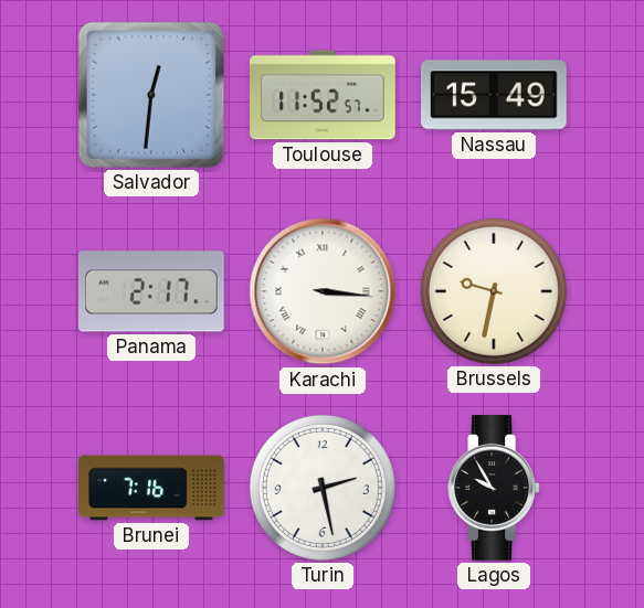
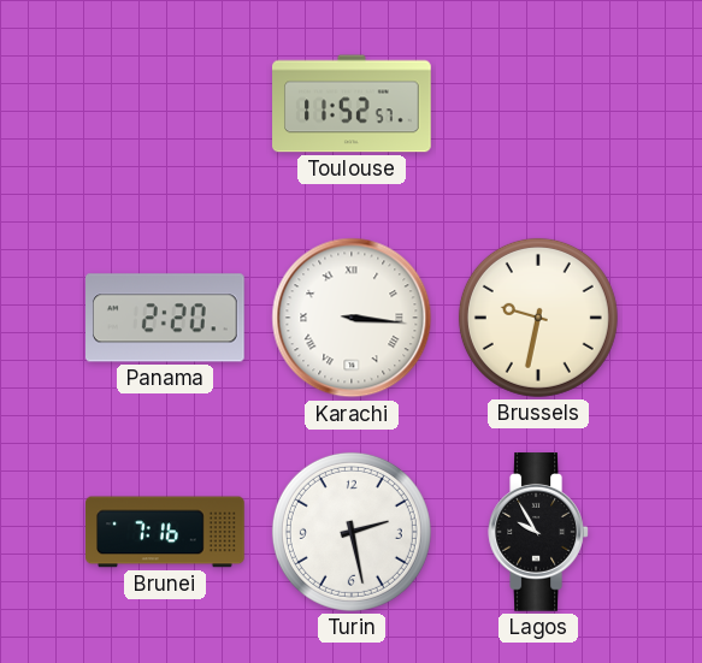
Salvador: 12:31 -> none (151, 95)
Nassau: 15:49 -> none (494, 95)
Panama: 2:17 -> 2:20 (166, 318)
